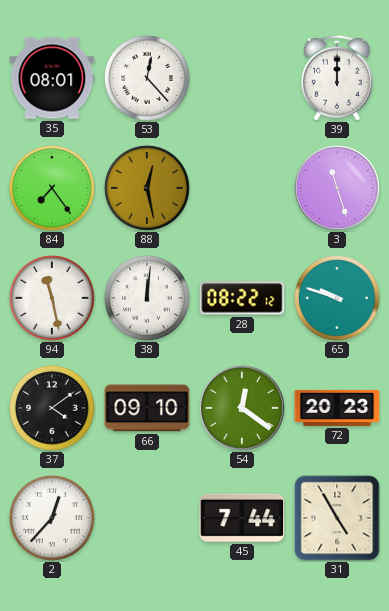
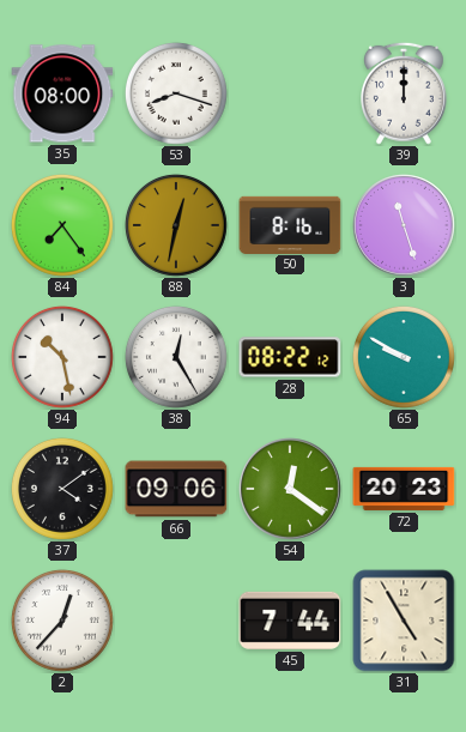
35: 08:01 -> 08:00 (62, 93)
53: 12:23 -> 8:18 (176, 93)
88: 12:28 -> 12:32 (176, 225)
50: none -> 8:16 (290, 224)
94: 11:28 -> 10:28 (62, 357)
38: 12:01 -> 12:25 (176, 357)
65: 9:48 -> 9:50 (404, 357)
66: 09:10 -> 09:06 (176, 489)
